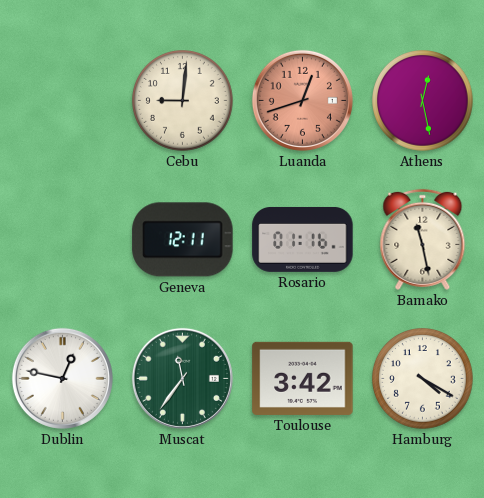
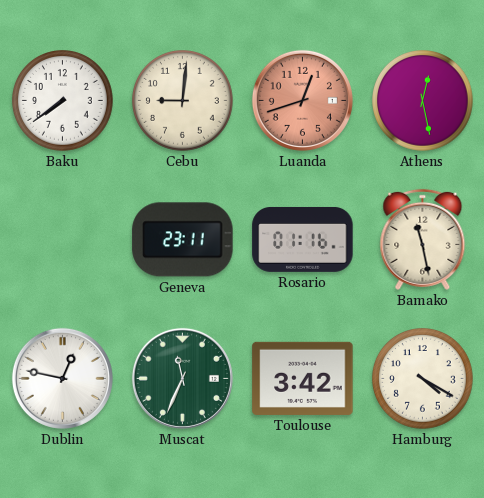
Baku: none -> 7:39 (63, 101)
Geneva: 12:11 -> 23:11 (183, 240)
Muscat: 11:36 -> 11:34 (182, 378)
